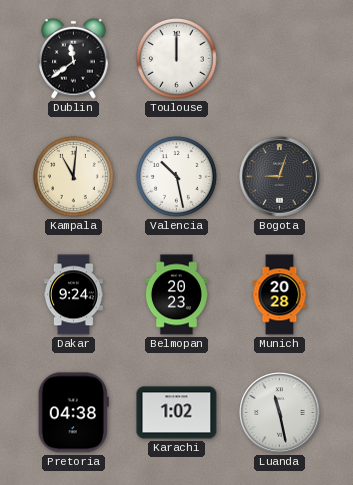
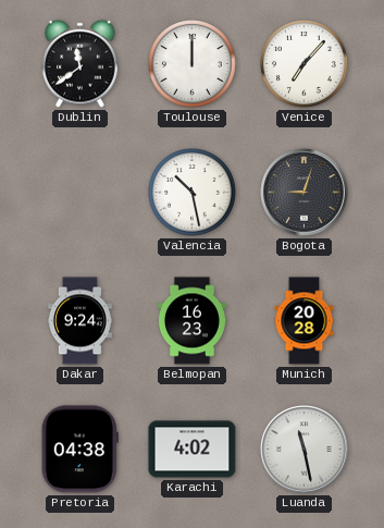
Venice: none -> 7:07 (305, 64)
Kampala: 11:01 -> none (74, 177)
Belmopan: 20:23 -> 16:23 (191, 321)
Karachi: 1:02 -> 4:02 (193, 450)
